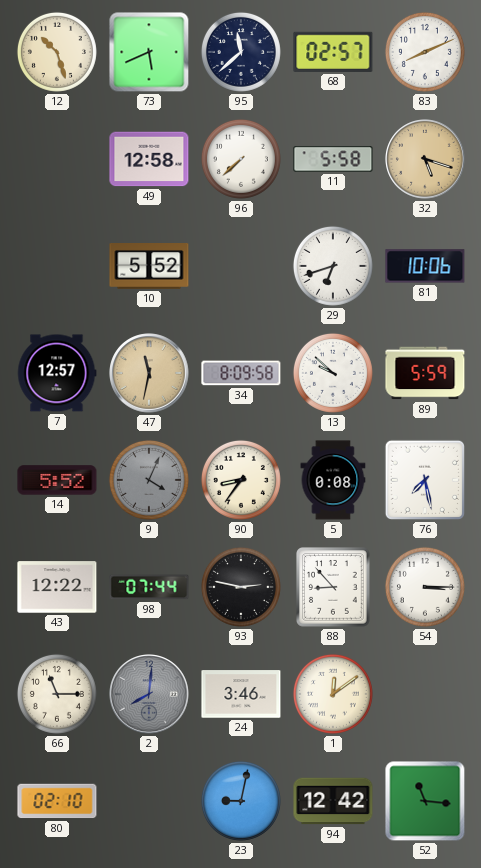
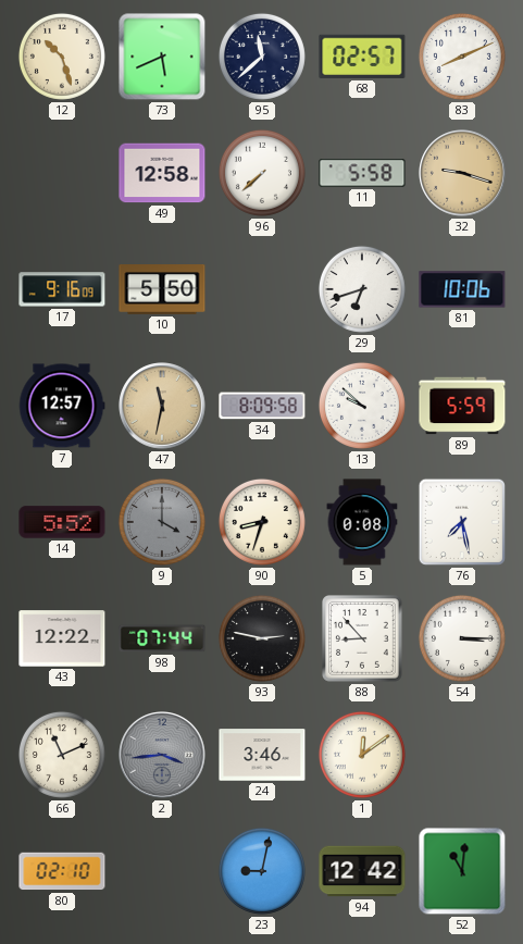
32: 5:18 -> 9:18 (462, 173)
17: none -> 9:16 (62, 289)
10: 5:52 -> 5:50 (162, 290)
9: 4:04 -> 4:00 (162, 522)
90: 8:36 -> 8:33 (262, 522)
66: 11:15 -> 11:11 (62, 755)
2: 8:01 -> 3:44 (162, 755)
52: 11:16 -> 11:01 (462, 871)
